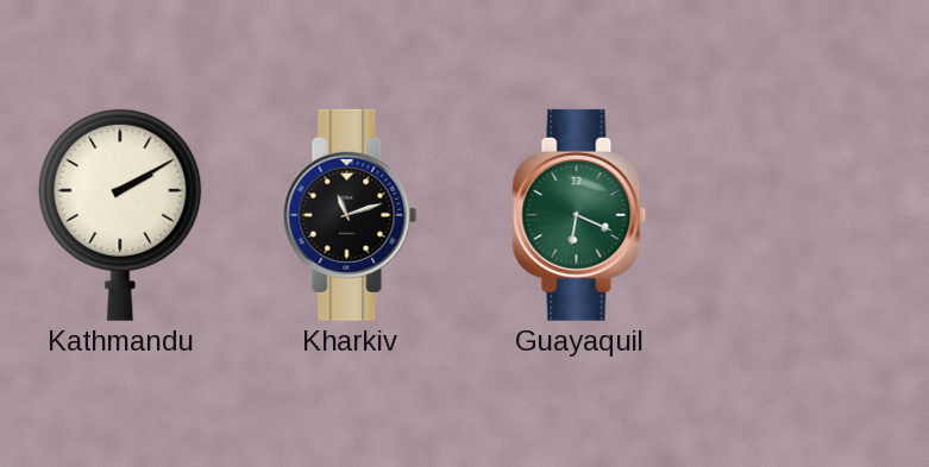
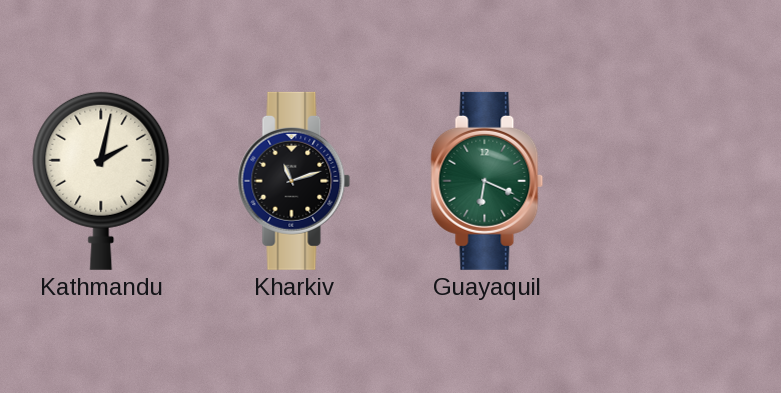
Kathmandu: 2:10 -> 2:02 (101, 181)
